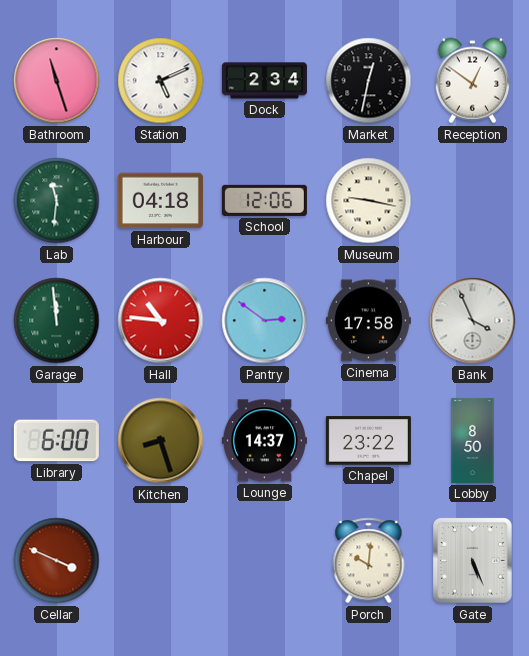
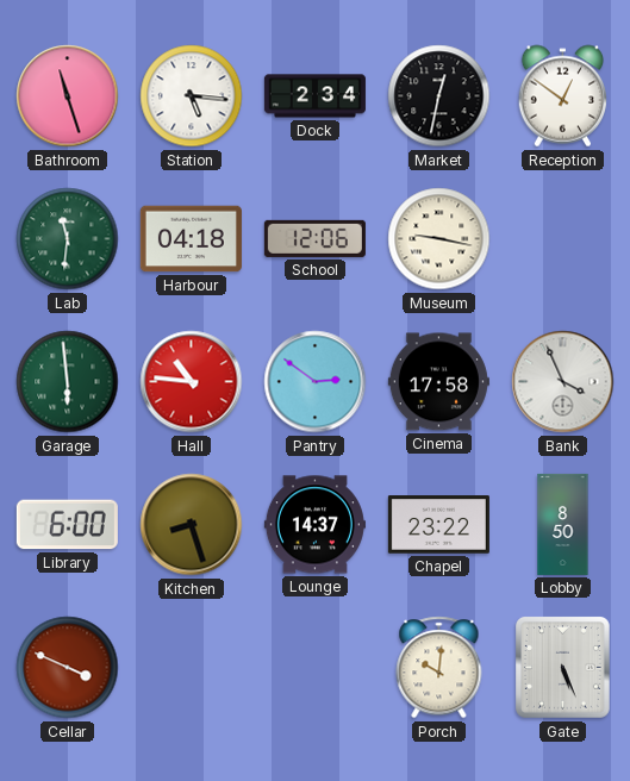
Station: 5:11 -> 5:16 (192, 96)
Garage: 11:59 -> 5:59 (68, 382)
